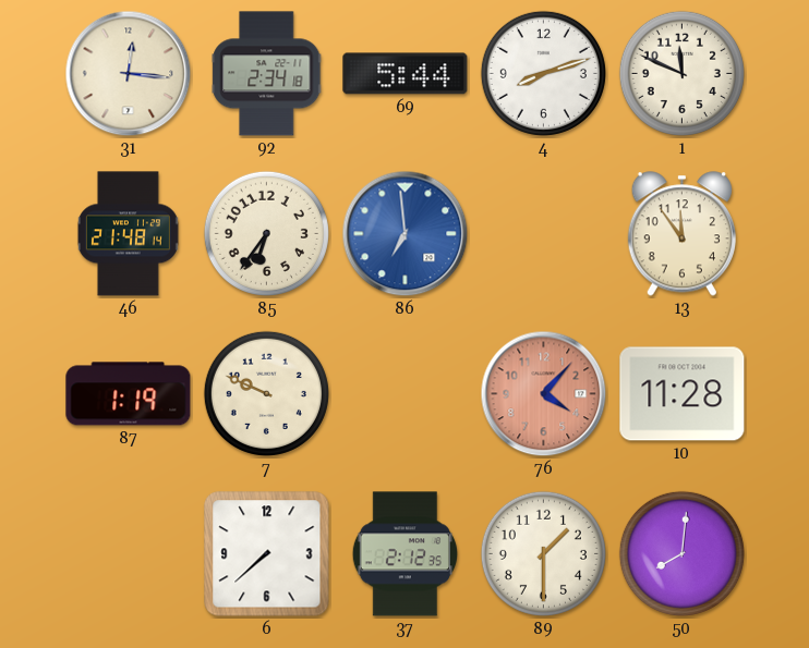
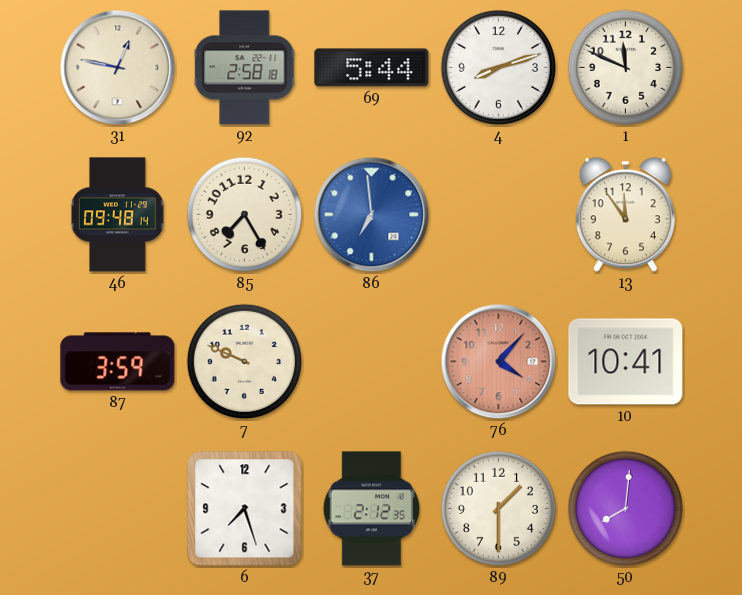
31: 12:16 -> 12:47 (118, 68)
92: 2:34 -> 2:58 (245, 68)
46: 21:48 -> 09:48 (117, 215)
85: 6:36 -> 7:25 (244, 214)
87: 1:19 -> 3:59 (118, 362)
10: 11:28 -> 10:41 (626, 362)
6: 7:38 -> 7:27 (245, 509)
